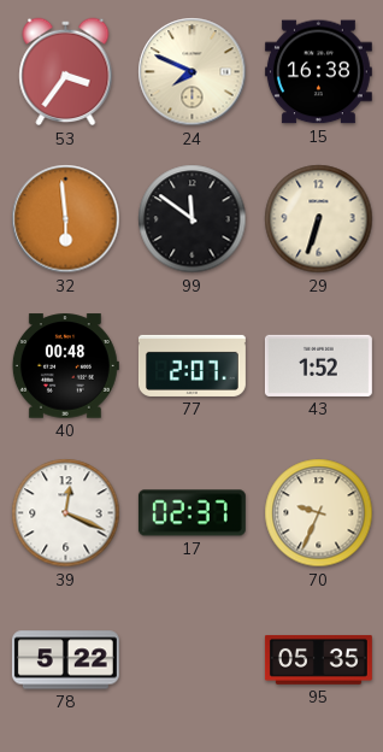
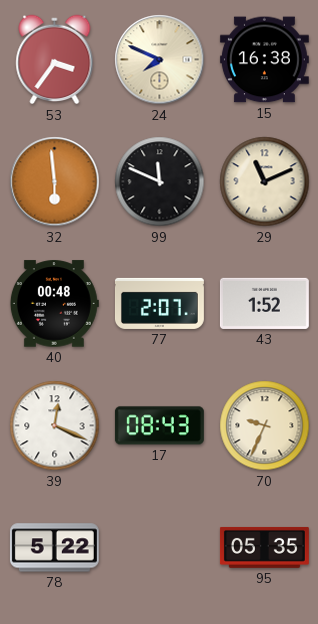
99: 11:51 -> 11:49 (160, 182)
29: 6:33 -> 11:11 (265, 182)
17: 02:37 -> 08:43 (159, 426)
